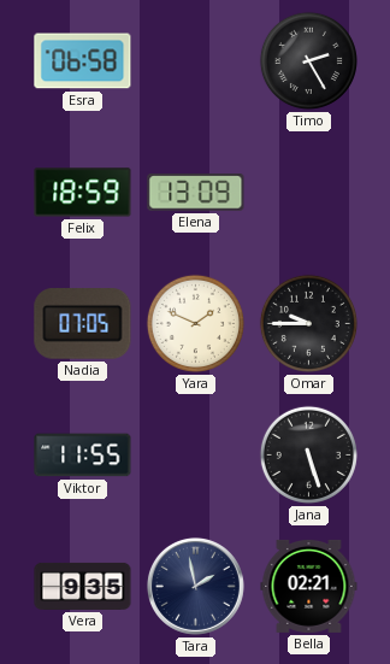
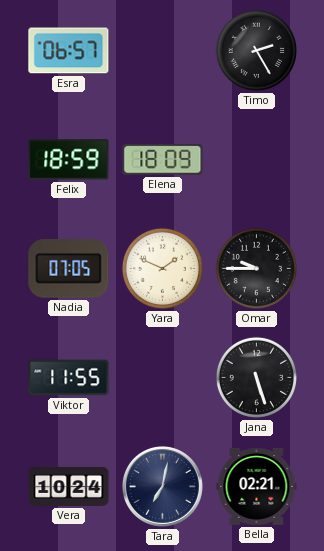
Esra: 06:58 -> 06:57 (69, 51)
Elena: 13:09 -> 18:09 (163, 160)
Vera: 9:35 -> 10:24 (69, 486)
Tara: 1:58 -> 7:02 (162, 486)
